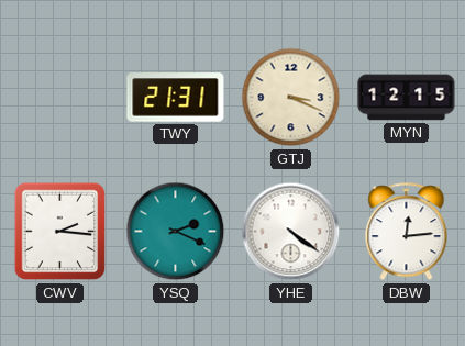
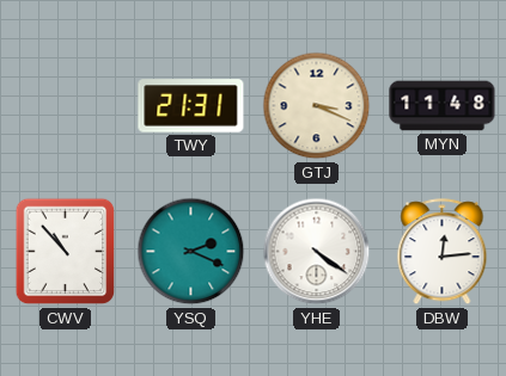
MYN: 12:15 -> 11:48 (443, 106)
CWV: 2:16 -> 10:53 (66, 252)
